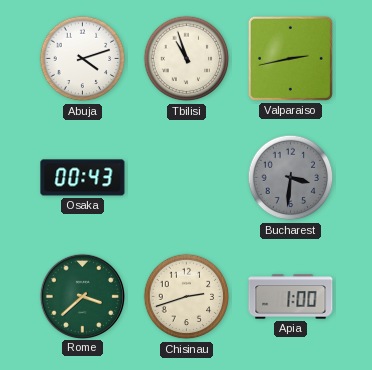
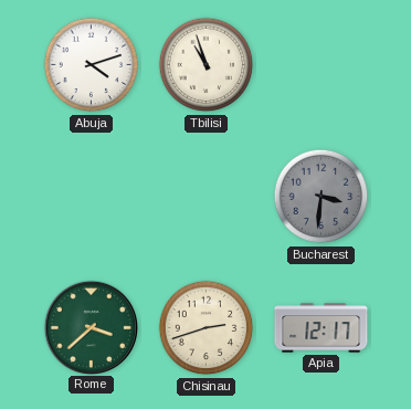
Valparaiso: 2:43 -> none (290, 58)
Osaka: 00:43 -> none (83, 178)
Apia: 1:00 -> 12:17 (322, 328)
